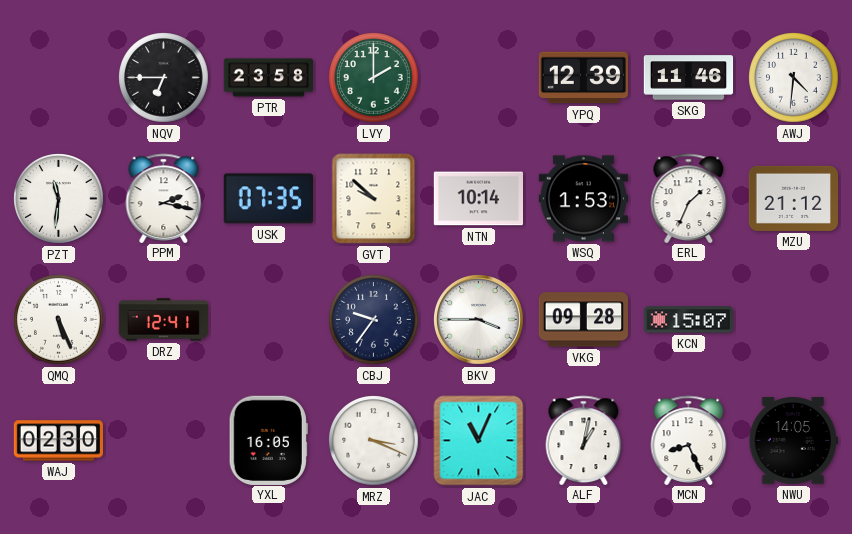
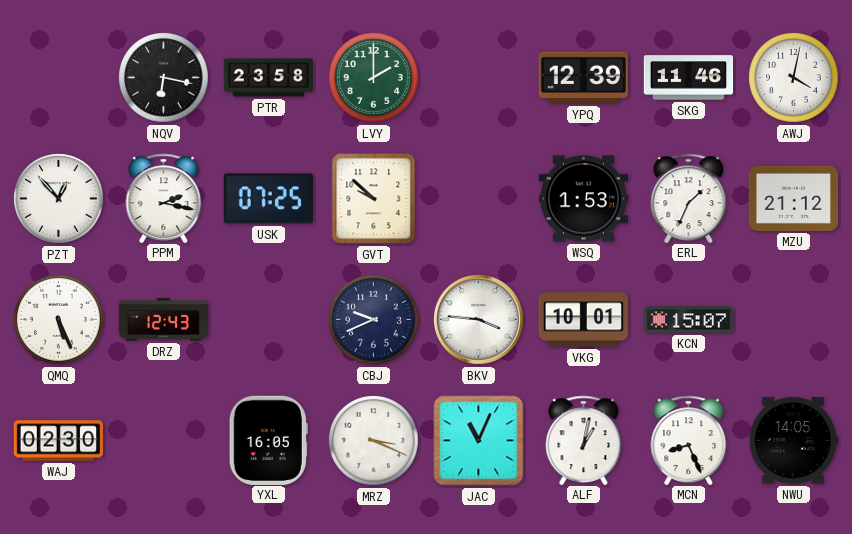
NQV: 6:45 -> 6:17 (164, 78)
AWJ: 4:31 -> 4:02 (794, 78)
PZT: 11:31 -> 12:53 (59, 199)
USK: 07:35 -> 07:25 (268, 199)
NTN: 10:14 -> none (478, 199)
DRZ: 12:41 -> 12:43 (164, 320)
CBJ: 9:36 -> 9:41 (374, 320)
BKV: 3:45 -> 3:46 (479, 320)
VKG: 09:28 -> 10:01 (583, 320)
